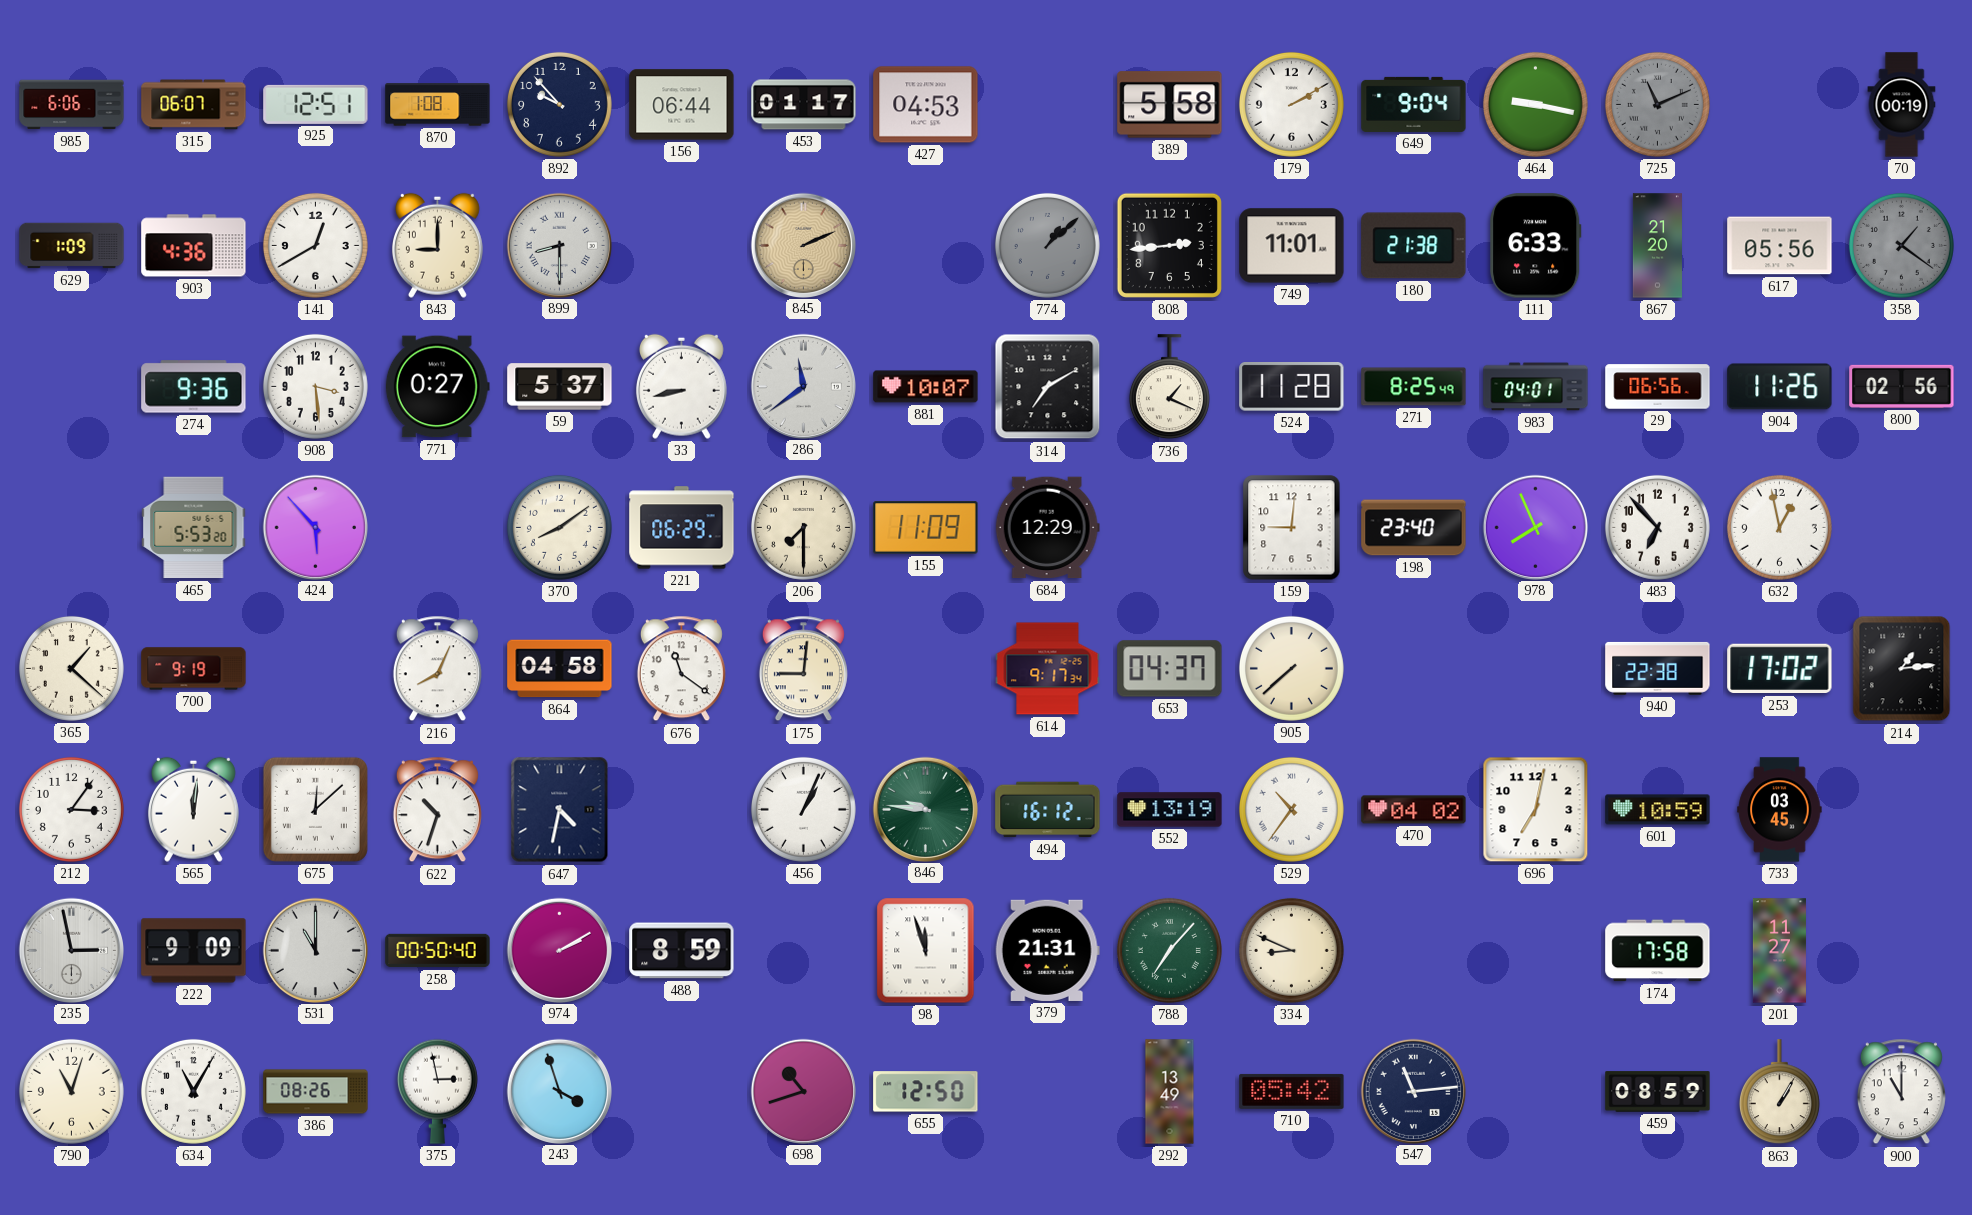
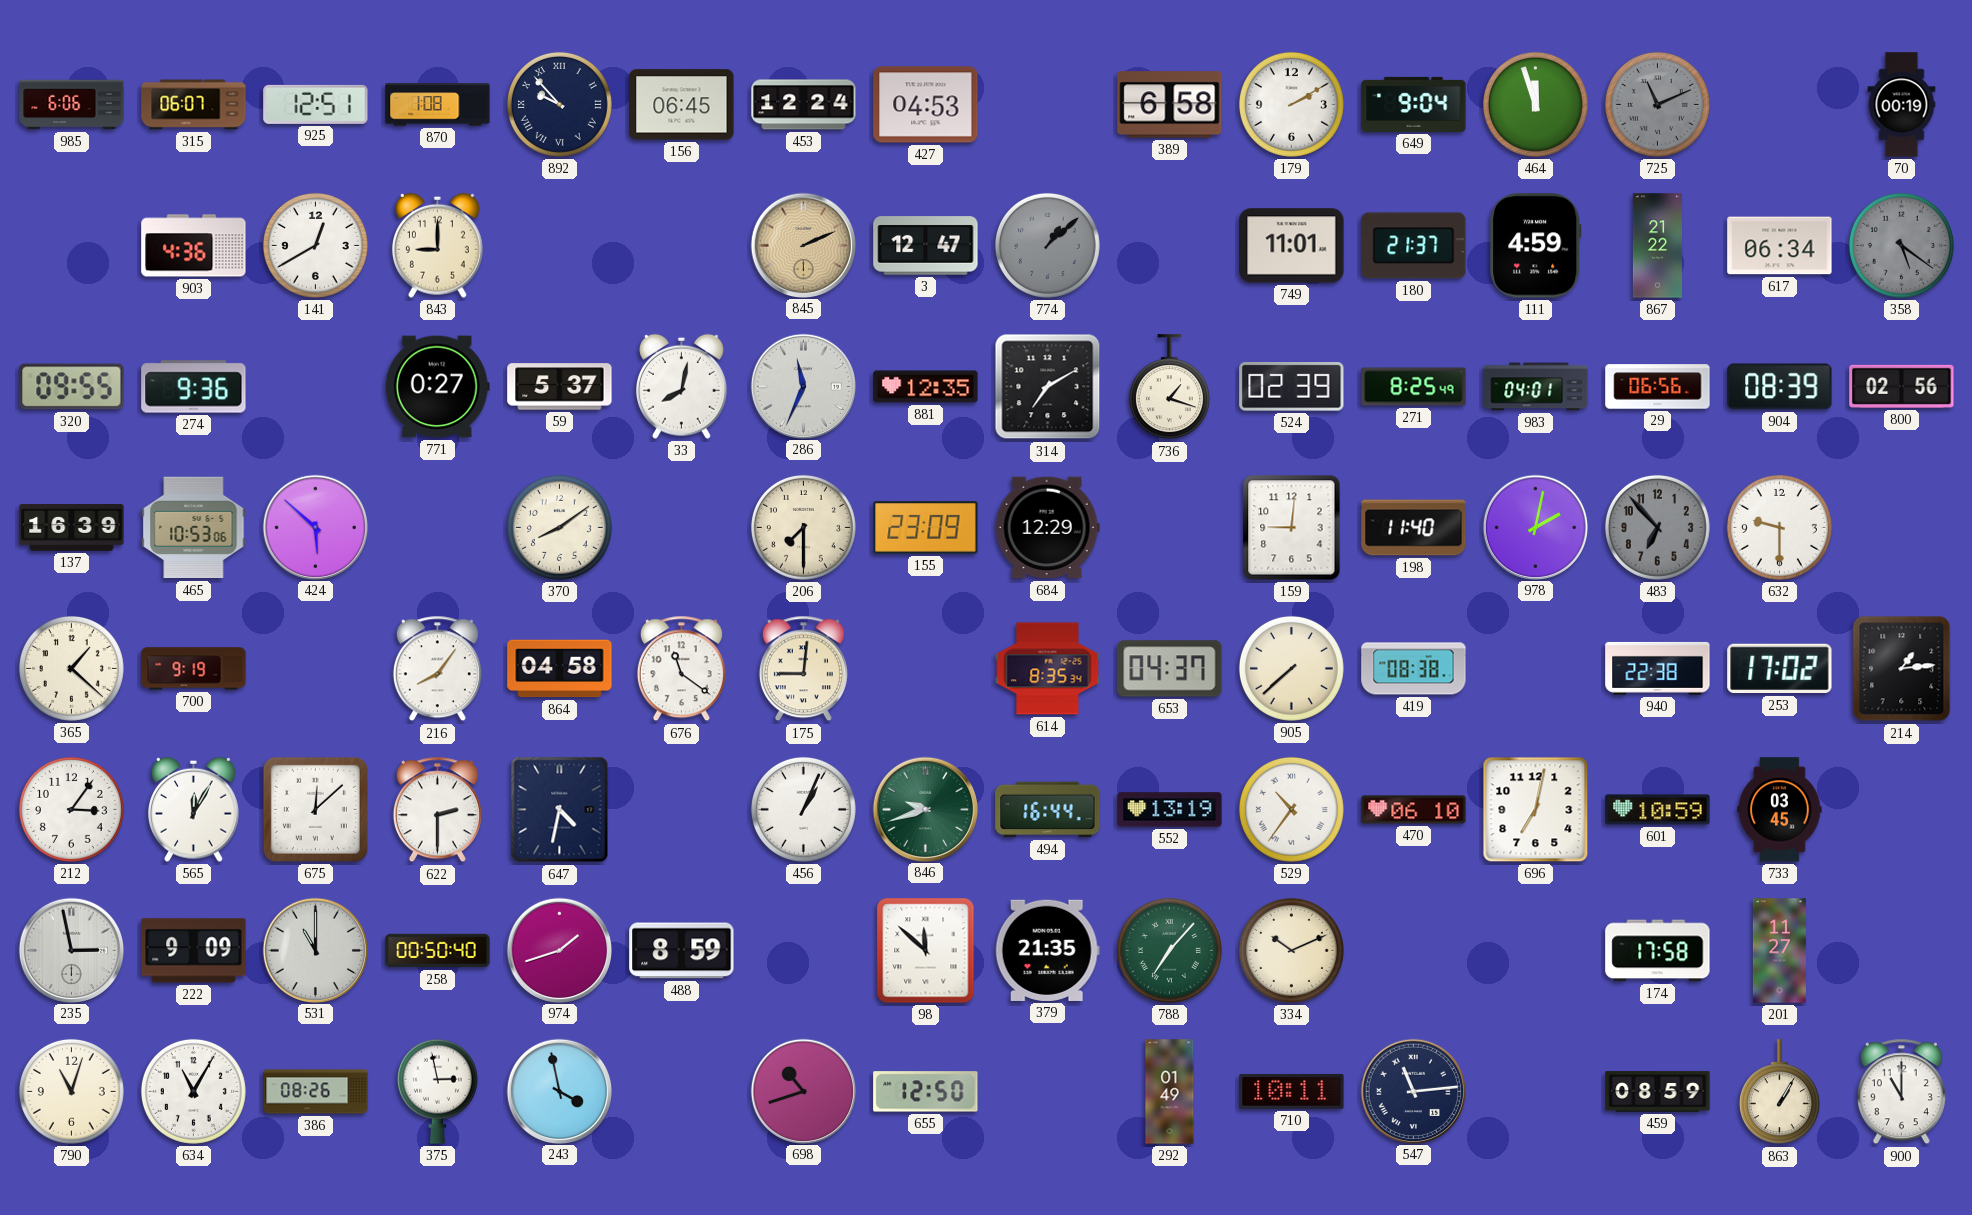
892 numerals: Arabic -> Roman (559, 104)
156: 06:44 -> 06:45 (682, 105)
453: 01:17 -> 12:24 (804, 105)
389: 5:58 -> 6:58 (1170, 105)
464: 9:17 -> 11:57 (1535, 104)
629: 1:09 -> none (72, 246)
899: 8:30 -> none (559, 245)
3: none -> 12:47 (926, 246)
808: 2:44 -> none (1169, 245)
180: 21:38 -> 21:37 (1414, 246)
111: 6:33 -> 4:59 (1536, 246)
867: 21:20 -> 21:22 (1657, 246)
617: 05:56 -> 06:34 (1780, 246)
358: 1:21 -> 5:21 (1901, 245)
320: none -> 09:55 (72, 387)
908: 3:29 -> none (315, 386)
33: 8:43 -> 8:02 (681, 386)
286: 11:39 -> 11:34 (803, 386)
881: 10:07 -> 12:35 (926, 387)
736: 1:19 -> 1:18 (1169, 387)
524: 11:28 -> 02:39 (1292, 387)
904: 11:26 -> 08:39 (1780, 387)
137: none -> 16:39 (72, 528)
465: 5:53 -> 10:53 (194, 528)
424: 5:53 -> 5:52 (315, 527)
221: 06:29 -> none (682, 528)
155: 11:09 -> 23:09 (926, 528)
198: 23:40 -> 11:40 (1414, 528)
978: 7:56 -> 2:02 (1535, 527)
483 dial: white -> grey (1657, 527)
632: 12:58 -> 9:30 (1779, 527)
216: 8:04 -> 8:06 (437, 669)
614: 9:17 -> 8:35 (1048, 669)
419: none -> 08:38 (1414, 669)
565: 12:01 -> 12:05 (193, 809)
622: 10:33 -> 2:30 (437, 810)
846: 9:46 -> 9:42 (925, 809)
494: 16:12 -> 16:44 (1048, 810)
470: 04:02 -> 06:10 (1414, 810)
974: 2:10 -> 1:42 (559, 950)
98: 11:57 -> 11:52 (926, 951)
379: 21:31 -> 21:35 (1047, 950)
334: 8:49 -> 10:11 (1291, 950)
243: 3:57 -> 3:58 (559, 1091)
292: 13:49 -> 01:49 (1170, 1092)
710: 05:42 -> 10:11 (1292, 1091)
